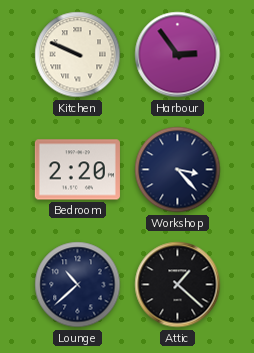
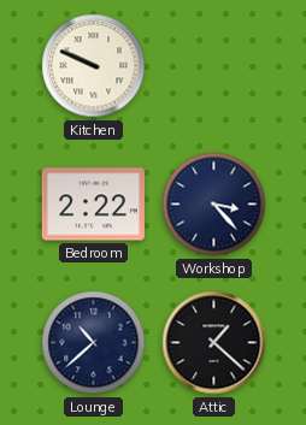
Harbour: 2:54 -> none (178, 55)
Bedroom: 2:20 -> 2:22 (93, 205)
